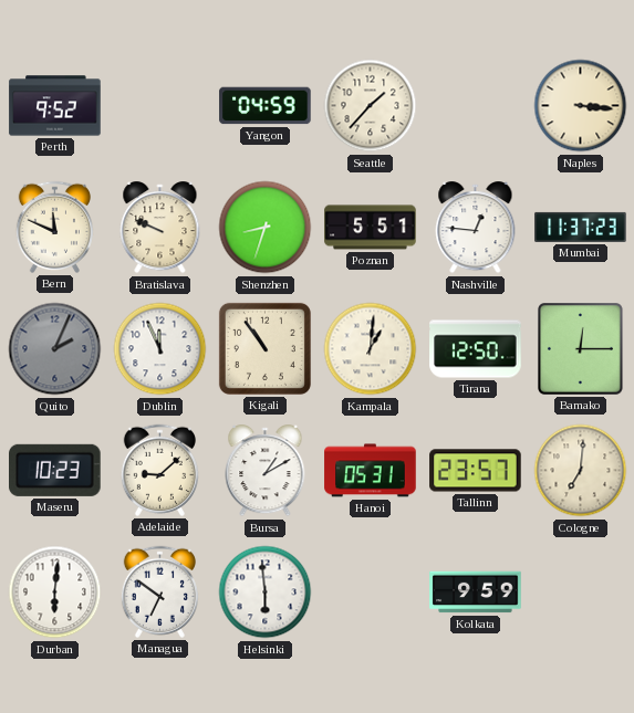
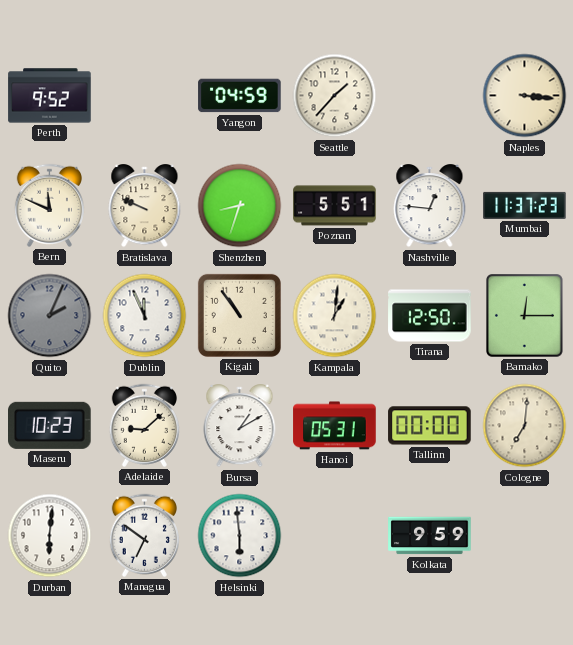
Tallinn: 23:57 -> 00:00 (430, 426)
